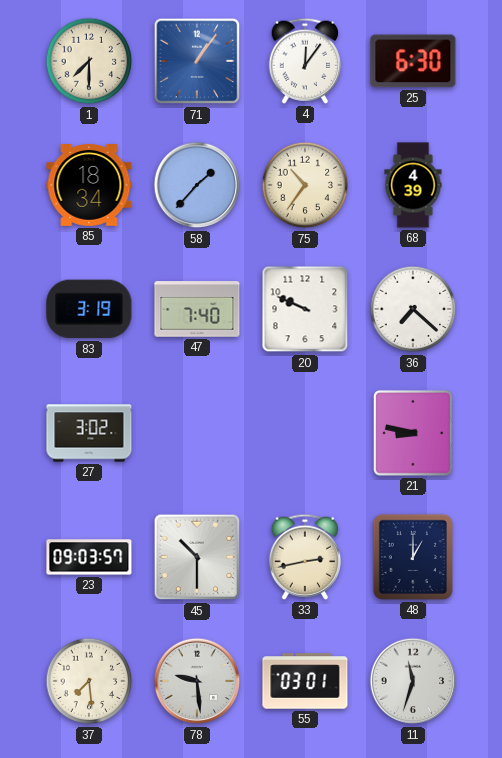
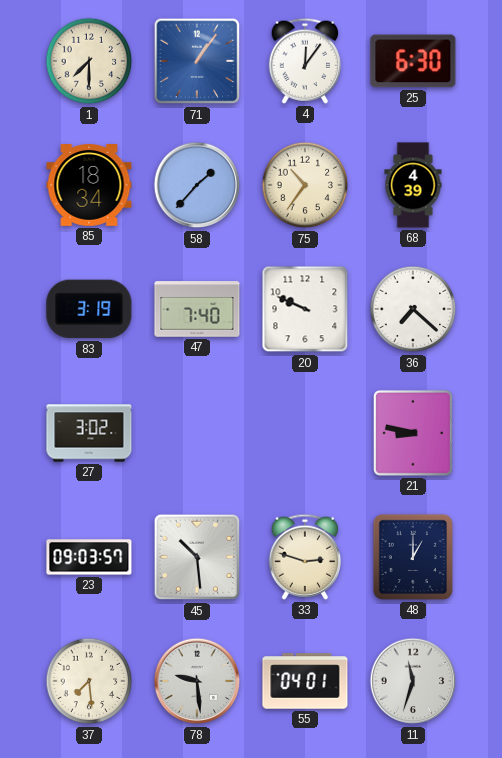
45: 10:30 -> 10:29 (197, 557)
33: 2:43 -> 2:48 (305, 557)
55: 03:01 -> 04:01 (305, 681)
